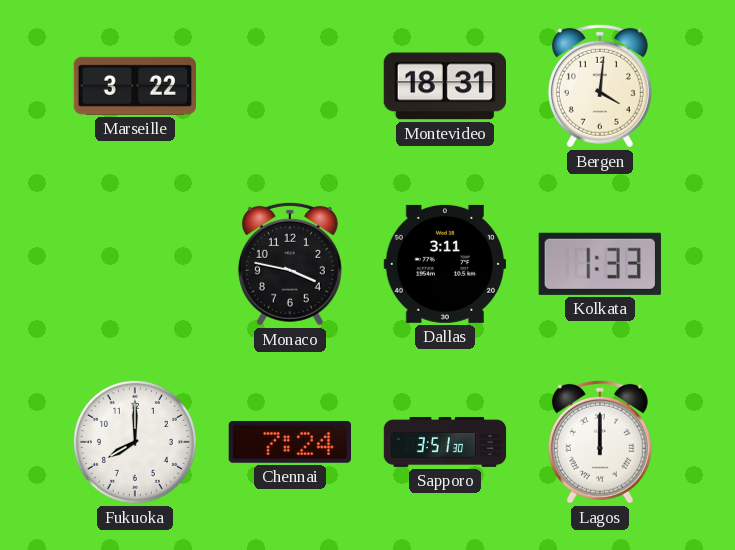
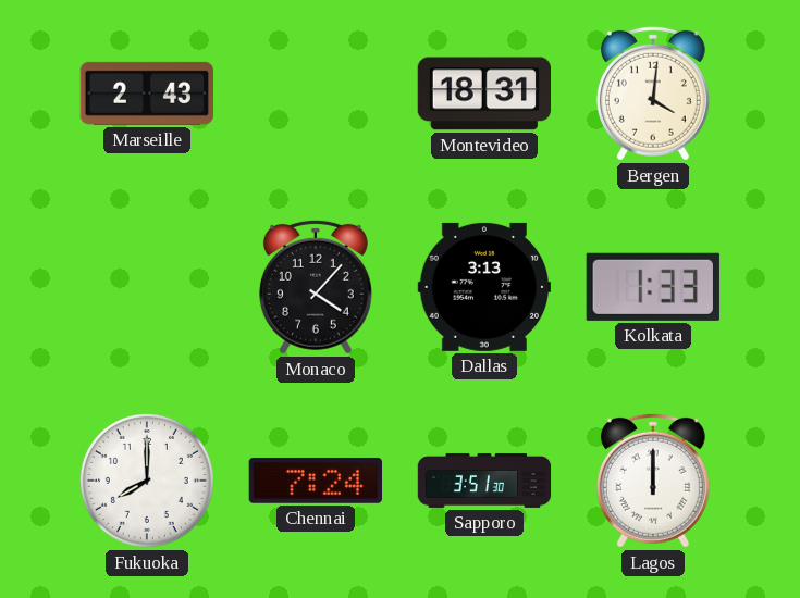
Marseille: 3:22 -> 2:43 (146, 94)
Monaco: 3:47 -> 4:07 (316, 287)
Dallas: 3:11 -> 3:13 (483, 287)
